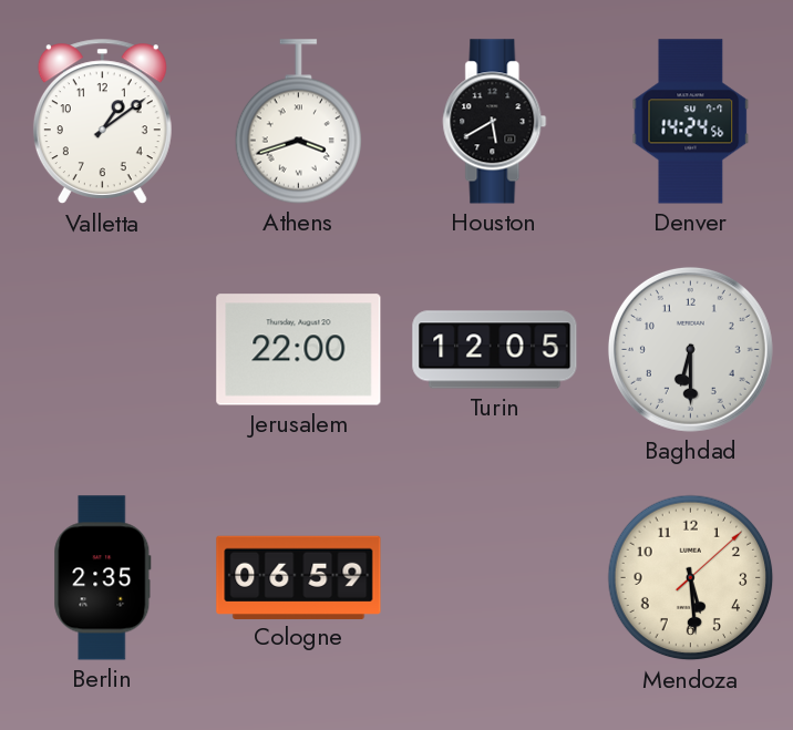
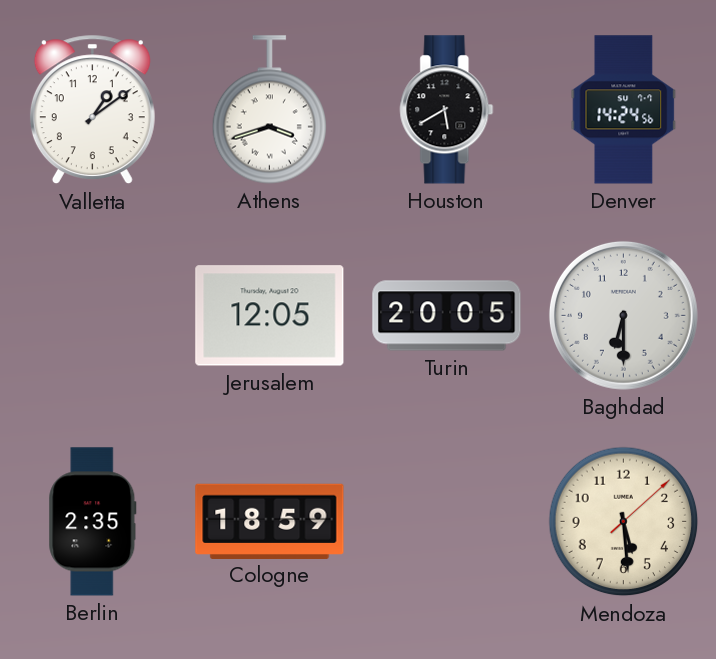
Jerusalem: 22:00 -> 12:05 (270, 316)
Turin: 12:05 -> 20:05 (447, 316)
Cologne: 06:59 -> 18:59 (270, 521)
